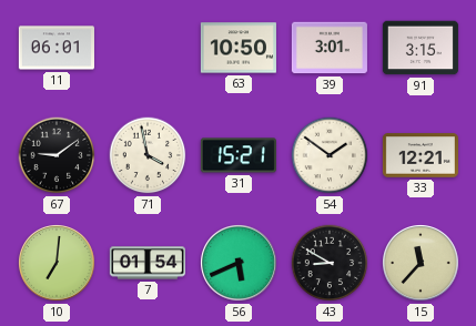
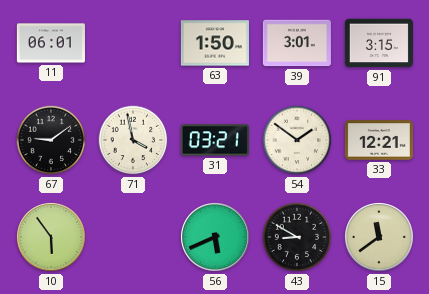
63: 10:50 -> 1:50 (215, 43)
31: 15:21 -> 03:21 (215, 140)
10: 7:01 -> 5:54 (52, 238)
7: 01:54 -> none (148, 263)
15: 11:37 -> 11:39 (380, 238)
